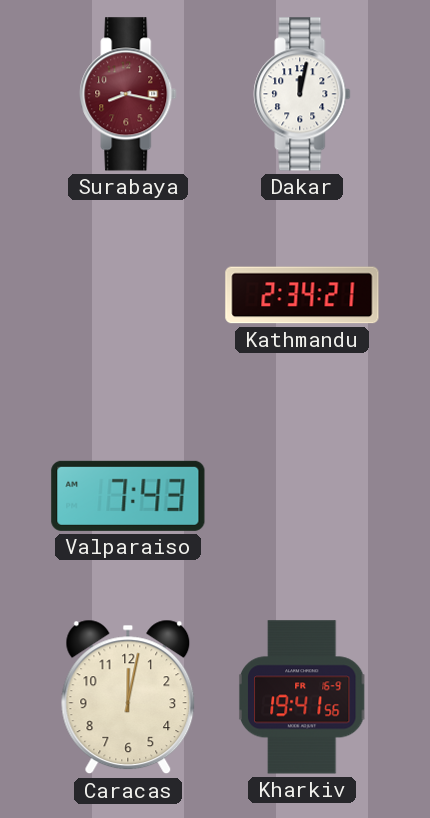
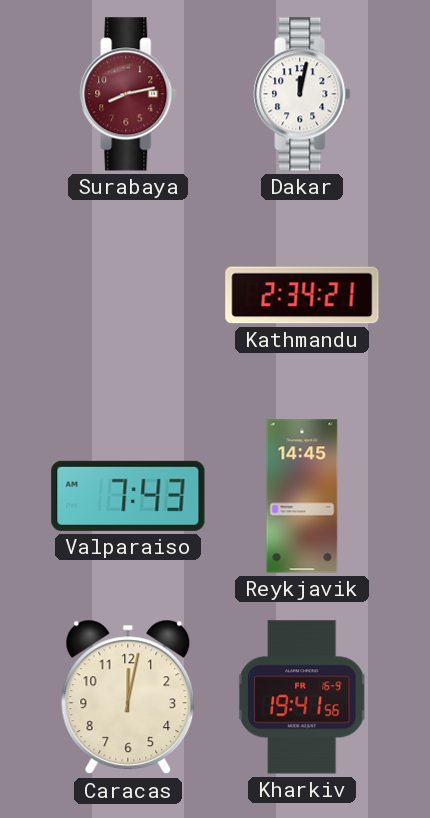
Surabaya: 8:17 -> 8:13 (128, 94)
Reykjavik: none -> 14:45 (302, 496)
